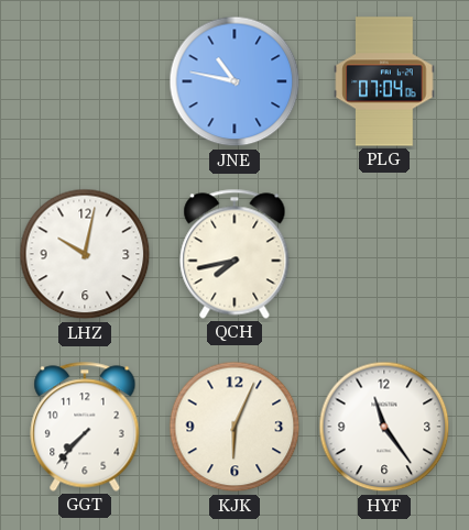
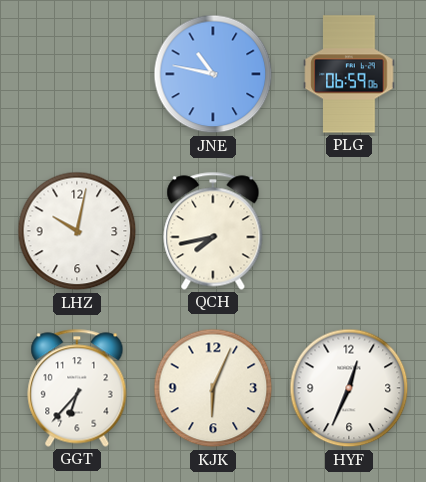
PLG: 07:04 -> 06:59 (349, 74)
GGT: 7:37 -> 6:37 (77, 388)
HYF: 11:24 -> 12:34 (349, 388)
